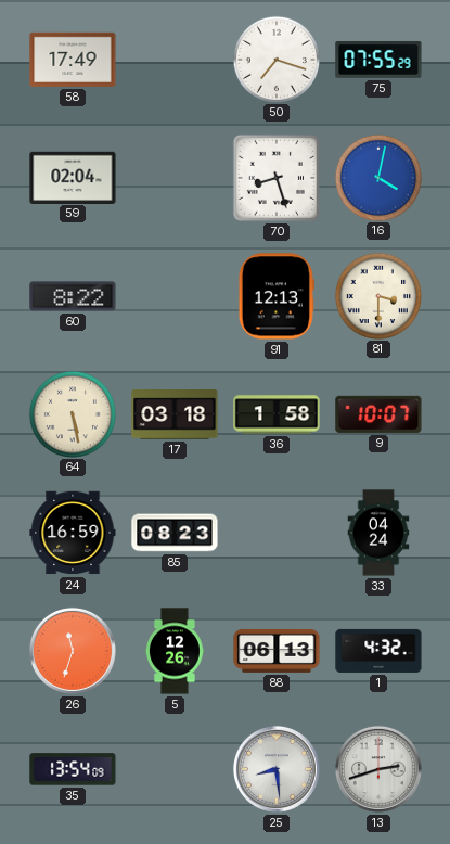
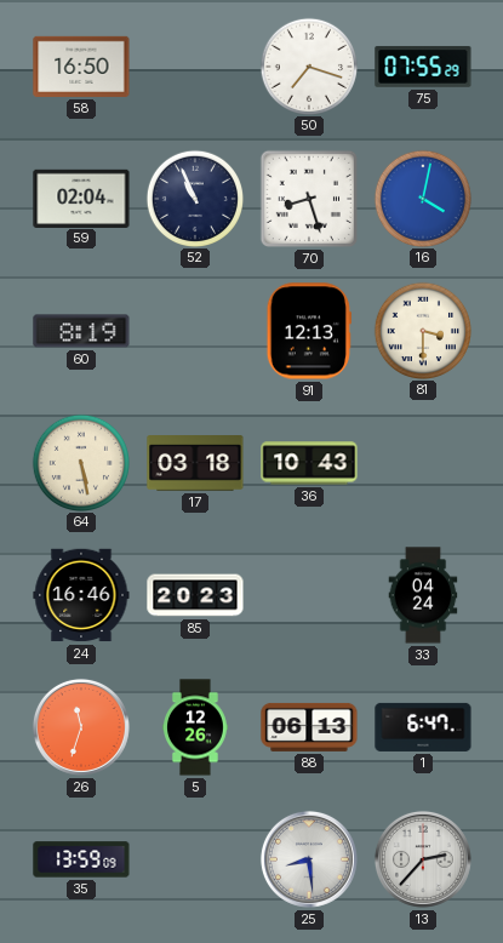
58: 17:49 -> 16:50 (81, 67)
52: none -> 10:56 (194, 198)
60: 8:22 -> 8:19 (81, 331)
36: 1:58 -> 10:43 (309, 463)
9: 10:07 -> none (378, 414)
24: 16:59 -> 16:46 (81, 595)
85: 08:23 -> 20:23 (195, 595)
1: 4:32 -> 6:47 (423, 727)
35: 13:54 -> 13:59 (81, 859)
13: 2:42 -> 2:37 (423, 859)
